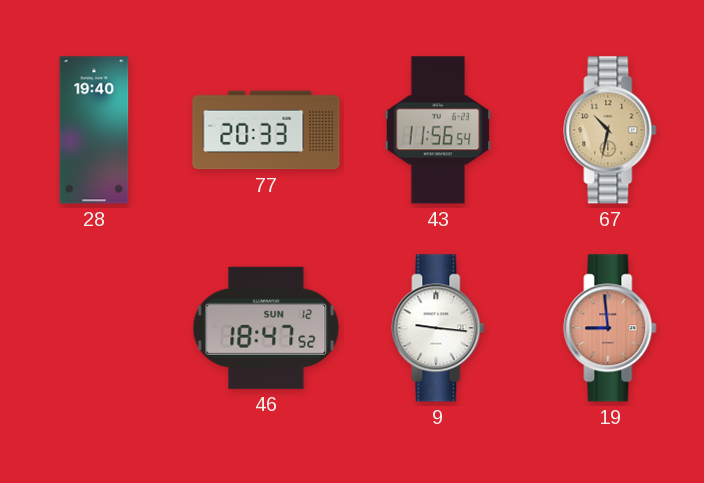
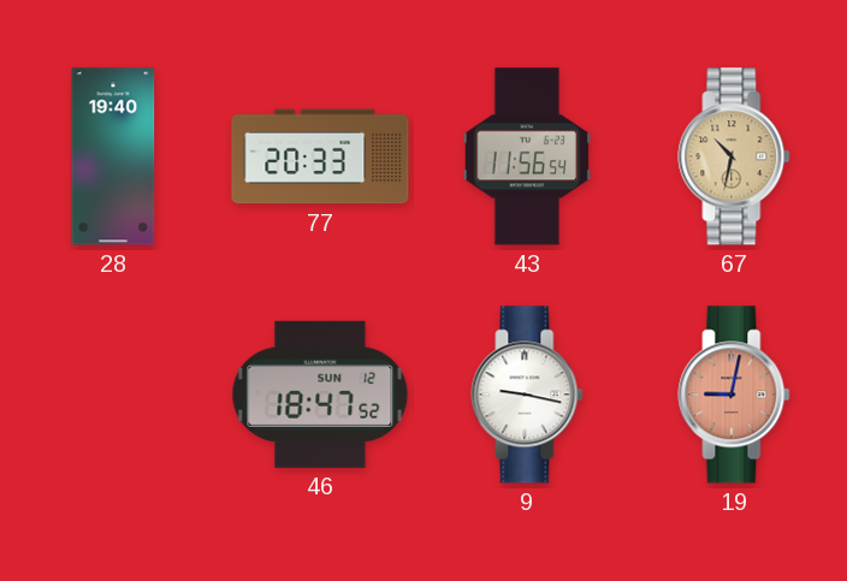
9: 9:16 -> 9:17 (527, 395)
19: 8:59 -> 9:02 (734, 395)
